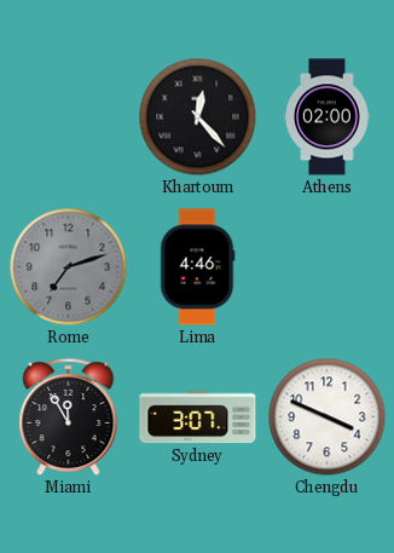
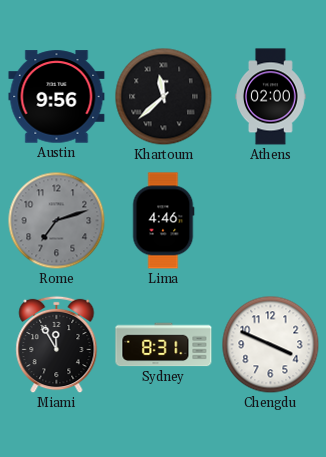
Austin: none -> 9:56 (57, 97)
Khartoum: 12:23 -> 11:38 (164, 97)
Sydney: 3:07 -> 8:31 (164, 345)
